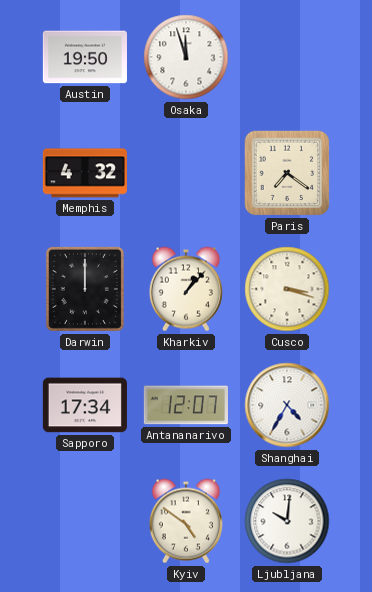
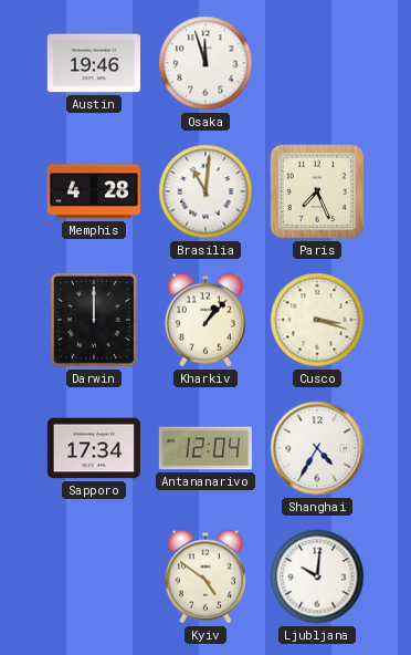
Austin: 19:50 -> 19:46 (94, 63)
Memphis: 4:32 -> 4:28 (94, 191)
Brasilia: none -> 11:01 (205, 191)
Paris: 7:21 -> 7:26 (317, 191)
Antananarivo: 12:07 -> 12:04 (205, 448)
